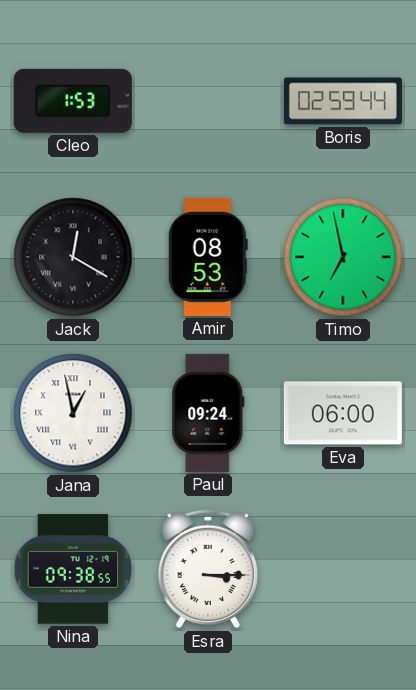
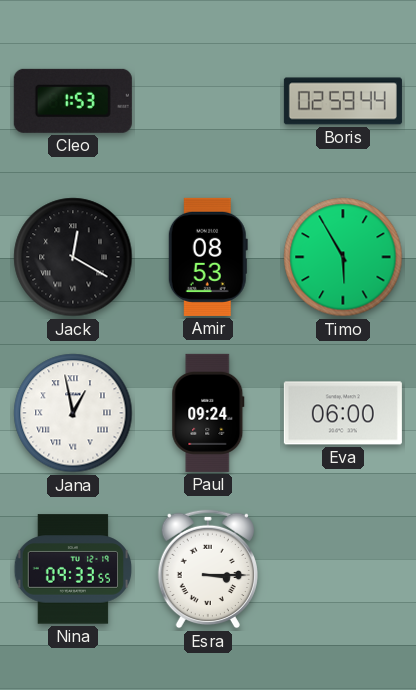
Timo: 6:58 -> 5:55 (343, 257)
Nina: 09:38 -> 09:33 (73, 569)
